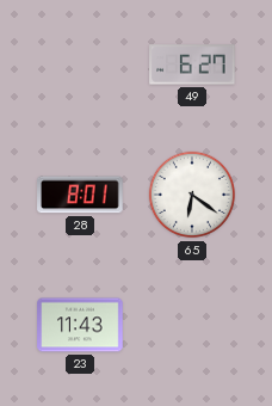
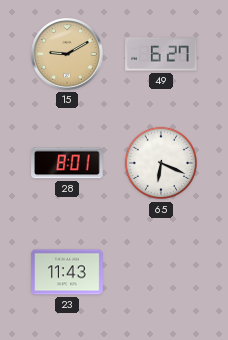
15: none -> 9:10 (68, 55)
65: 6:21 -> 6:19 (161, 163)
